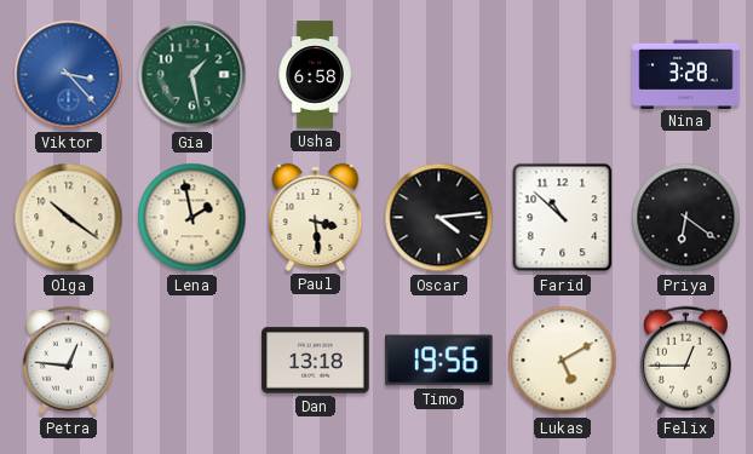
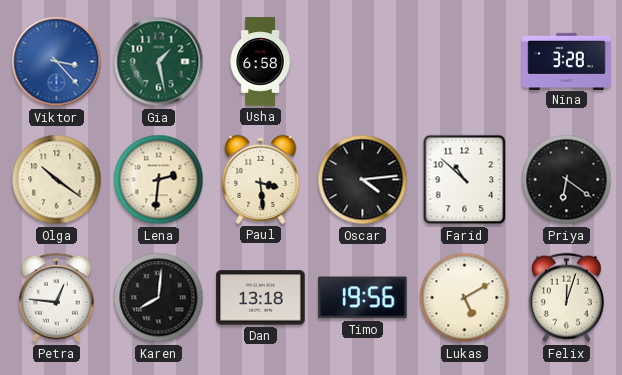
Lena: 1:58 -> 2:31 (159, 180)
Karen: none -> 8:01 (159, 298)
Felix: 12:45 -> 12:03 (566, 298)
